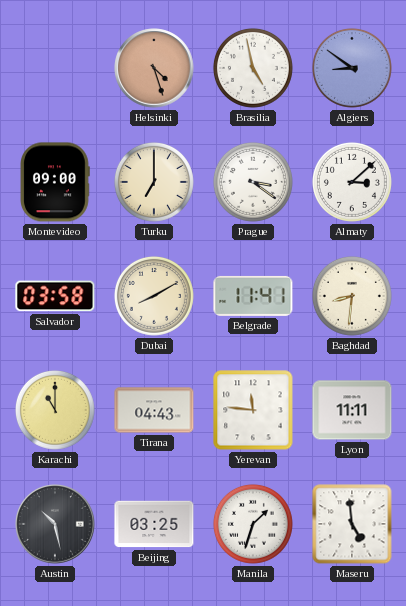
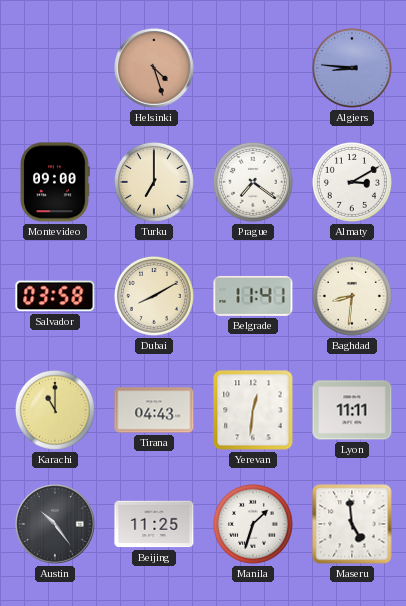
Brasilia: 4:58 -> none (253, 68)
Algiers: 8:51 -> 8:46 (352, 68)
Prague: 3:21 -> 7:21 (253, 182)
Almaty: 3:08 -> 3:10 (352, 182)
Yerevan: 11:46 -> 12:31 (253, 410)
Austin: 10:28 -> 10:24 (55, 524)
Beijing: 03:25 -> 11:25 (154, 524)
